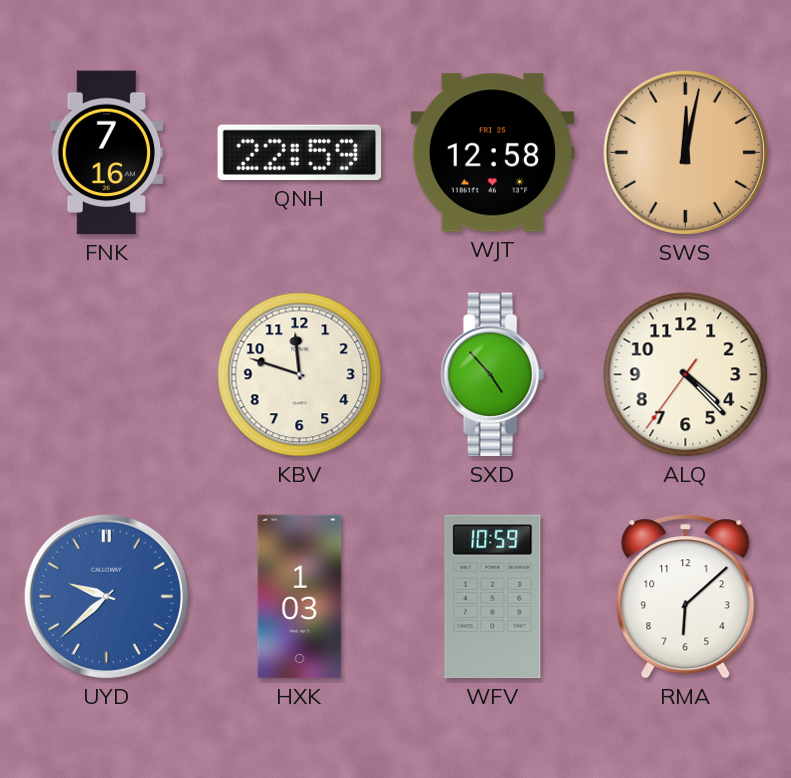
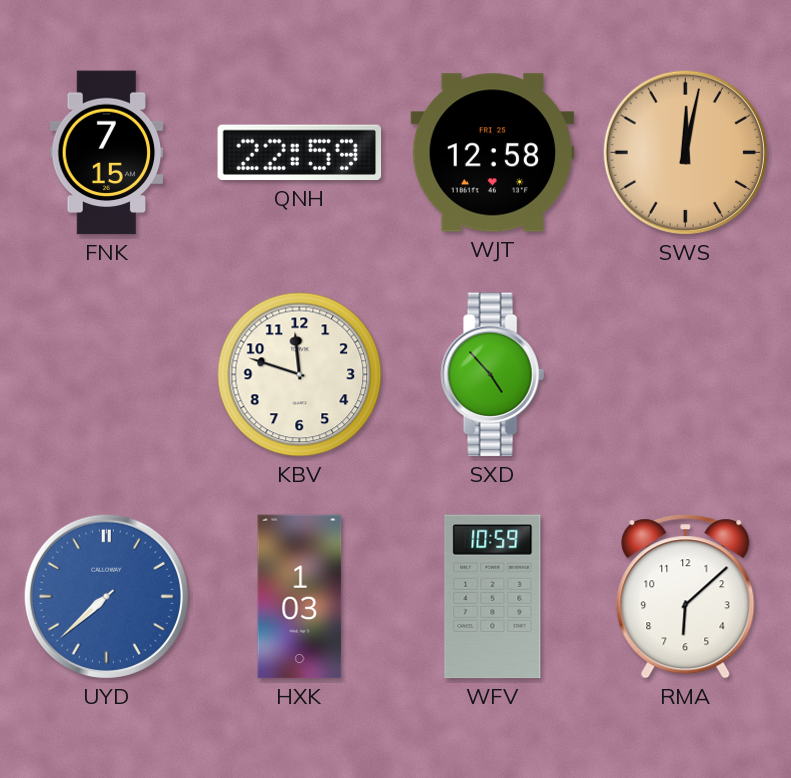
FNK: 7:16 -> 7:15 (107, 153)
ALQ: 4:22 -> none (686, 375)
UYD: 9:38 -> 7:38 (106, 596)
